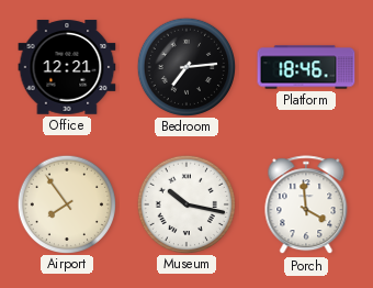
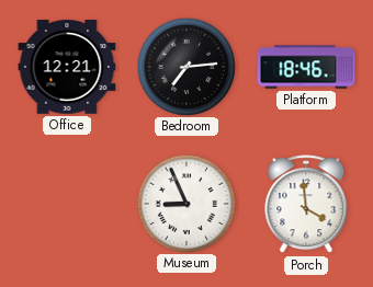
Airport: 7:54 -> none (66, 203)
Museum: 10:17 -> 8:56 (185, 203)
